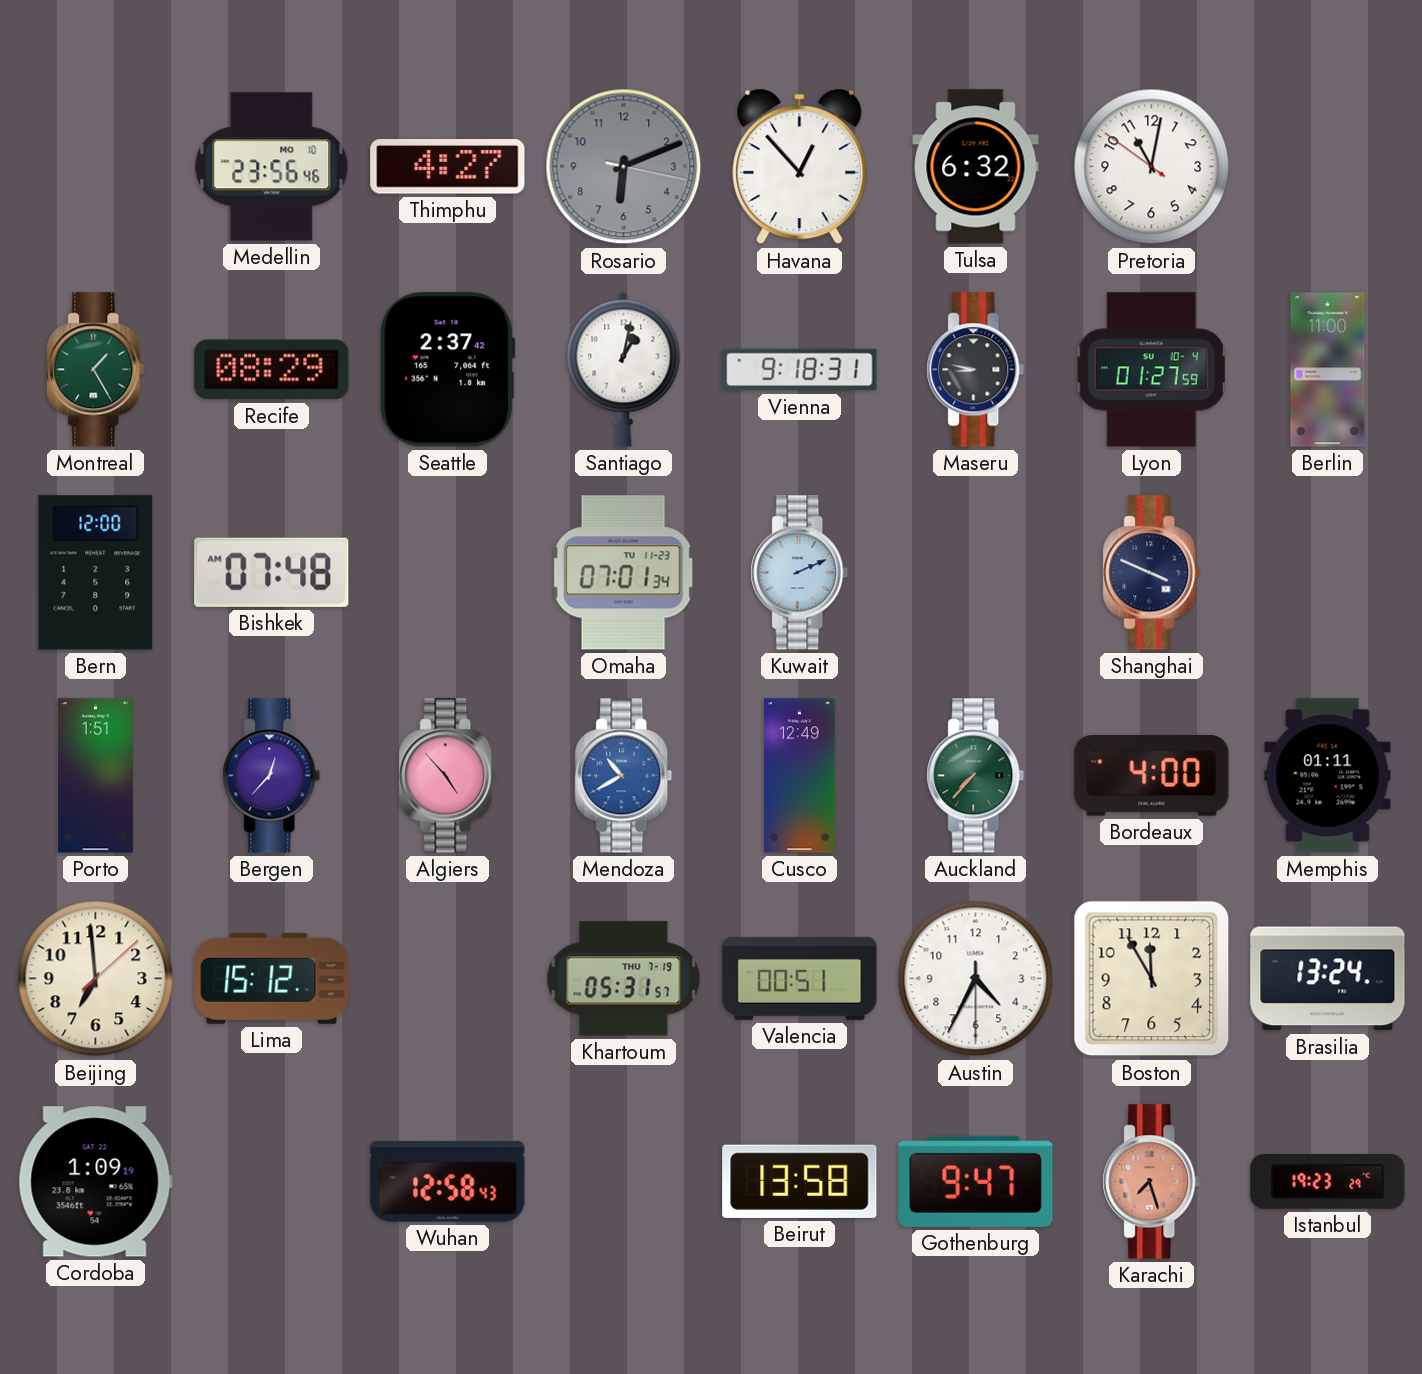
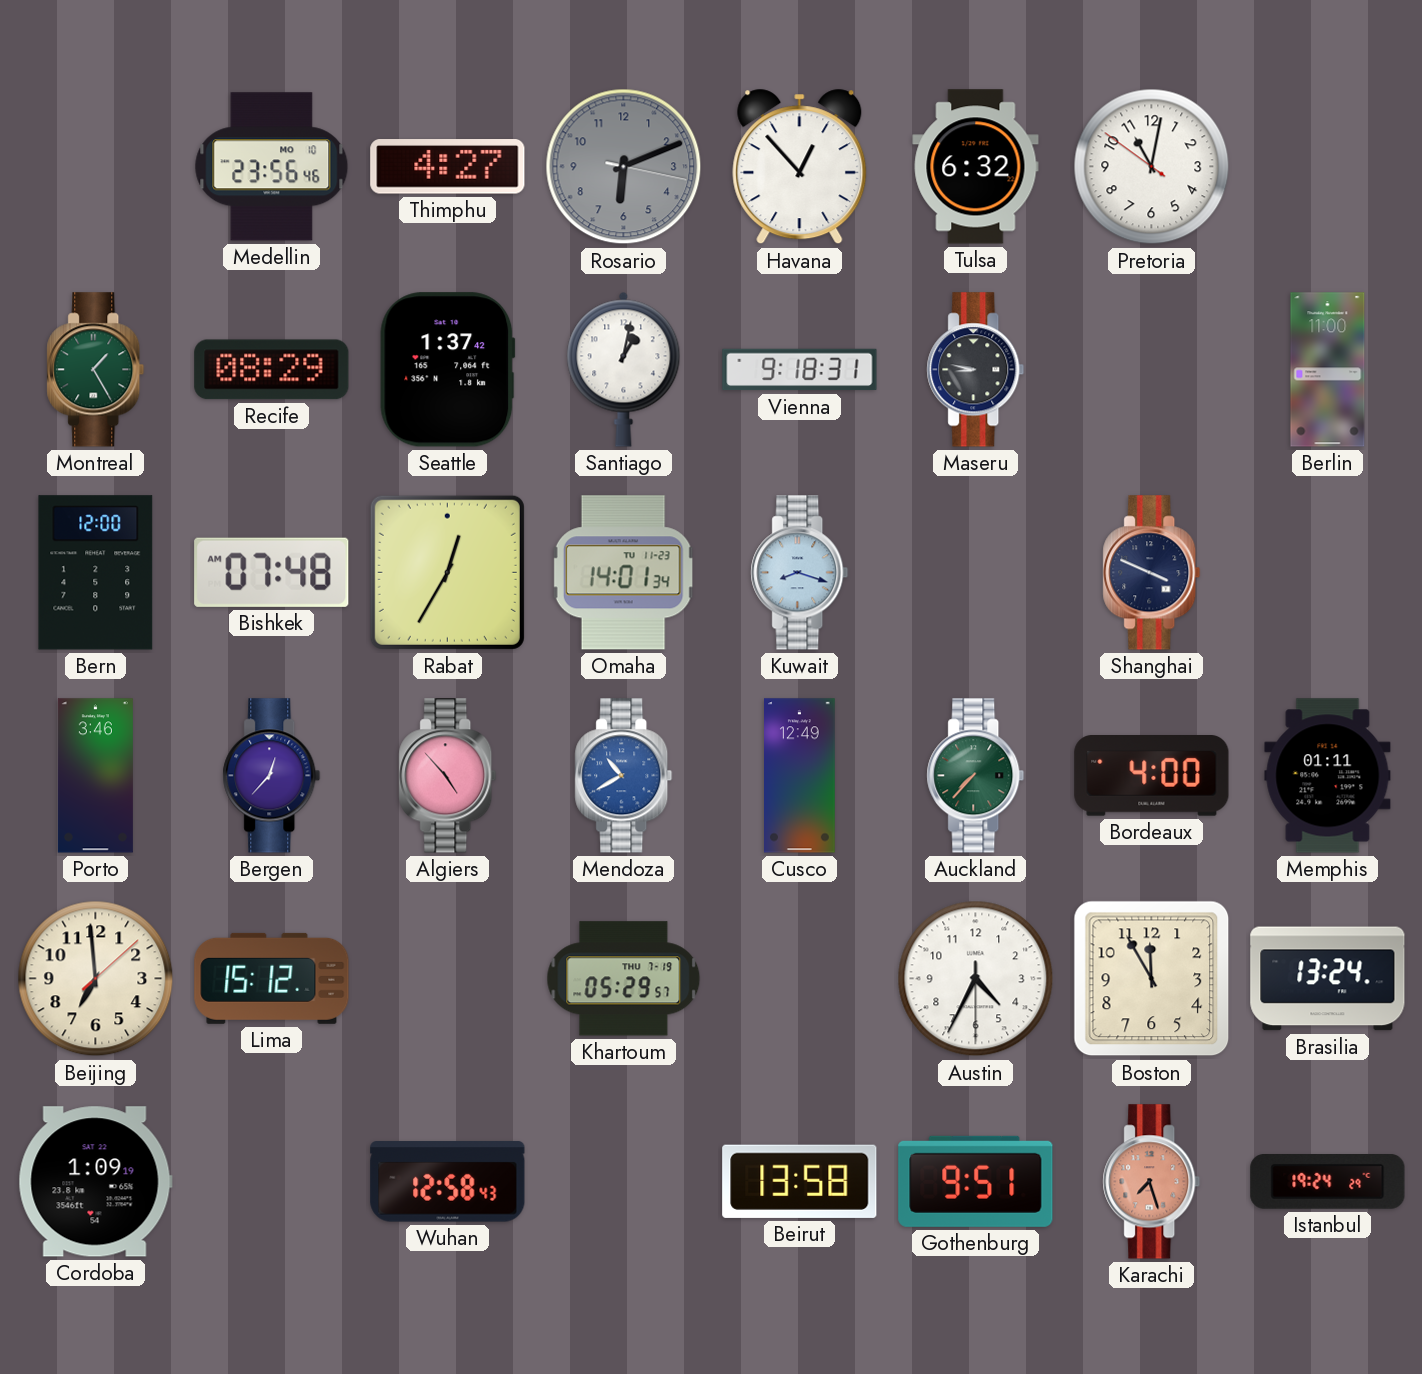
Seattle: 2:37 -> 1:37 (448, 370)
Lyon: 01:27 -> none (1151, 370)
Rabat: none -> 12:35 (447, 572)
Omaha: 07:01 -> 14:01 (624, 573)
Kuwait: 2:11 -> 8:18 (800, 573)
Porto: 1:51 -> 3:46 (95, 776)
Khartoum: 05:31 -> 05:29 (624, 979)
Valencia: 00:51 -> none (800, 978)
Gothenburg: 9:47 -> 9:51 (976, 1181)
Istanbul: 19:23 -> 19:24 (1328, 1182)
